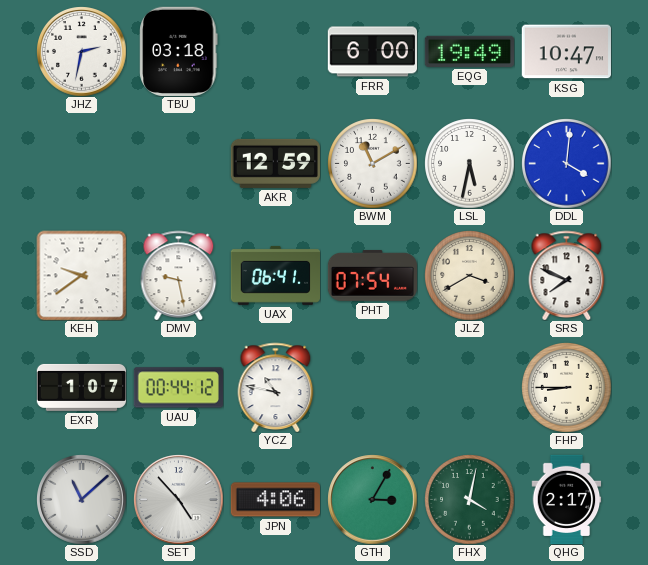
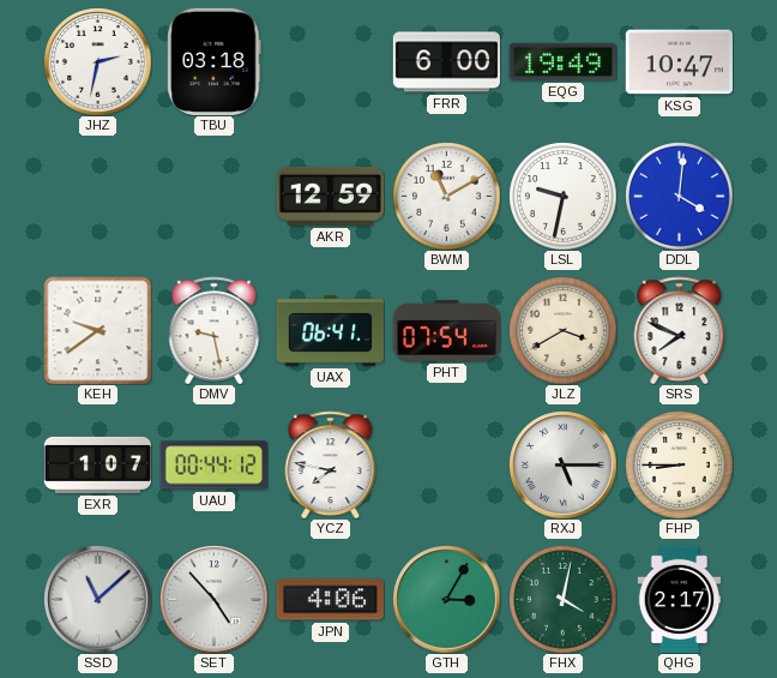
LSL: 5:32 -> 9:32 (562, 196)
YCZ: 10:47 -> 7:47 (331, 464)
RXJ: none -> 5:15 (562, 464)
